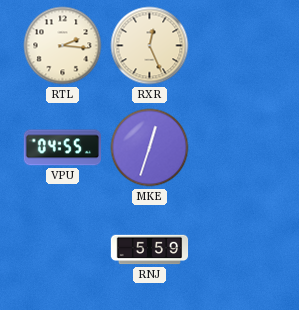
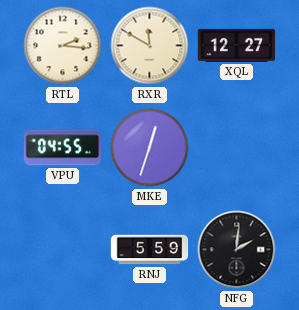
RXR: 12:26 -> 11:50 (150, 46)
XQL: none -> 12:27 (236, 45)
NFG: none -> 2:01 (237, 250)
